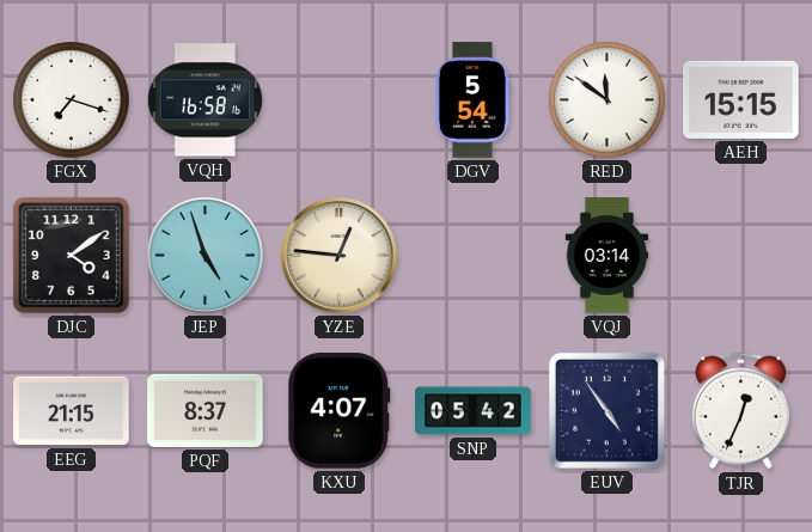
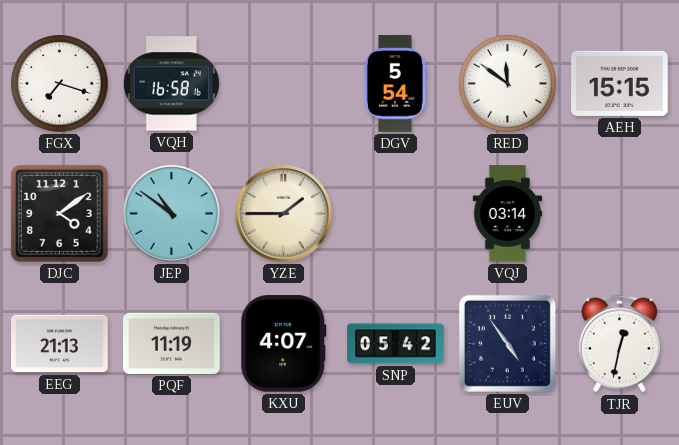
JEP: 4:57 -> 10:51 (171, 213)
YZE: 12:46 -> 1:45 (283, 213)
EEG: 21:15 -> 21:13 (60, 344)
PQF: 8:37 -> 11:19 (172, 343)
TJR: 12:34 -> 12:32 (619, 344)
